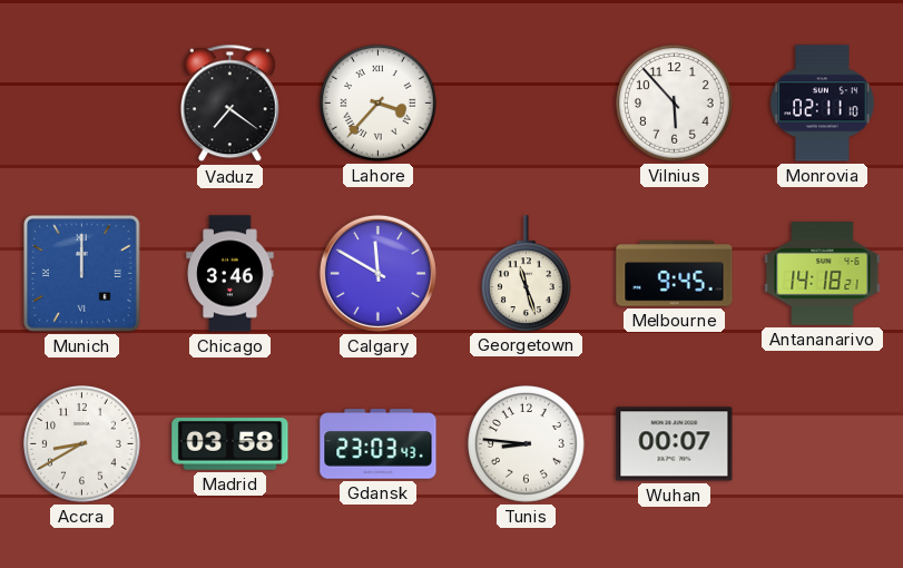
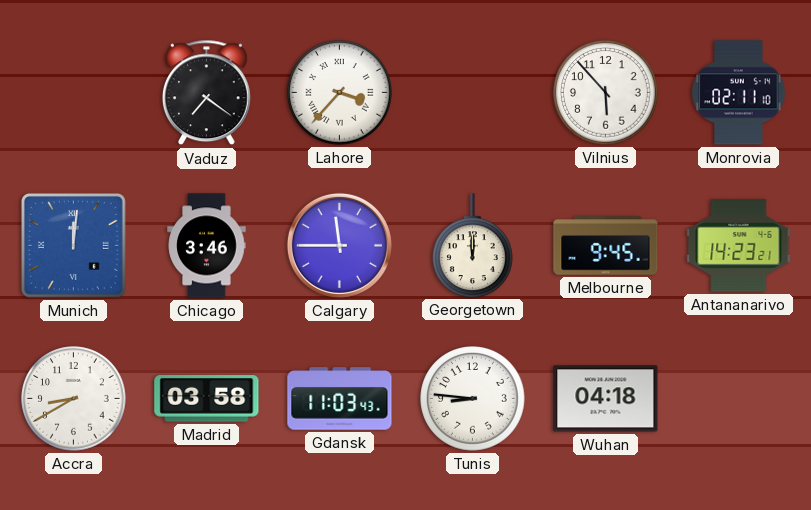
Munich: 12:00 -> 12:01 (73, 245)
Calgary: 11:50 -> 11:45 (339, 245)
Georgetown: 11:27 -> 12:00 (473, 245)
Antananarivo: 14:18 -> 14:23 (739, 246)
Gdansk: 23:03 -> 11:03 (340, 399)
Wuhan: 00:07 -> 04:18 (606, 399)
